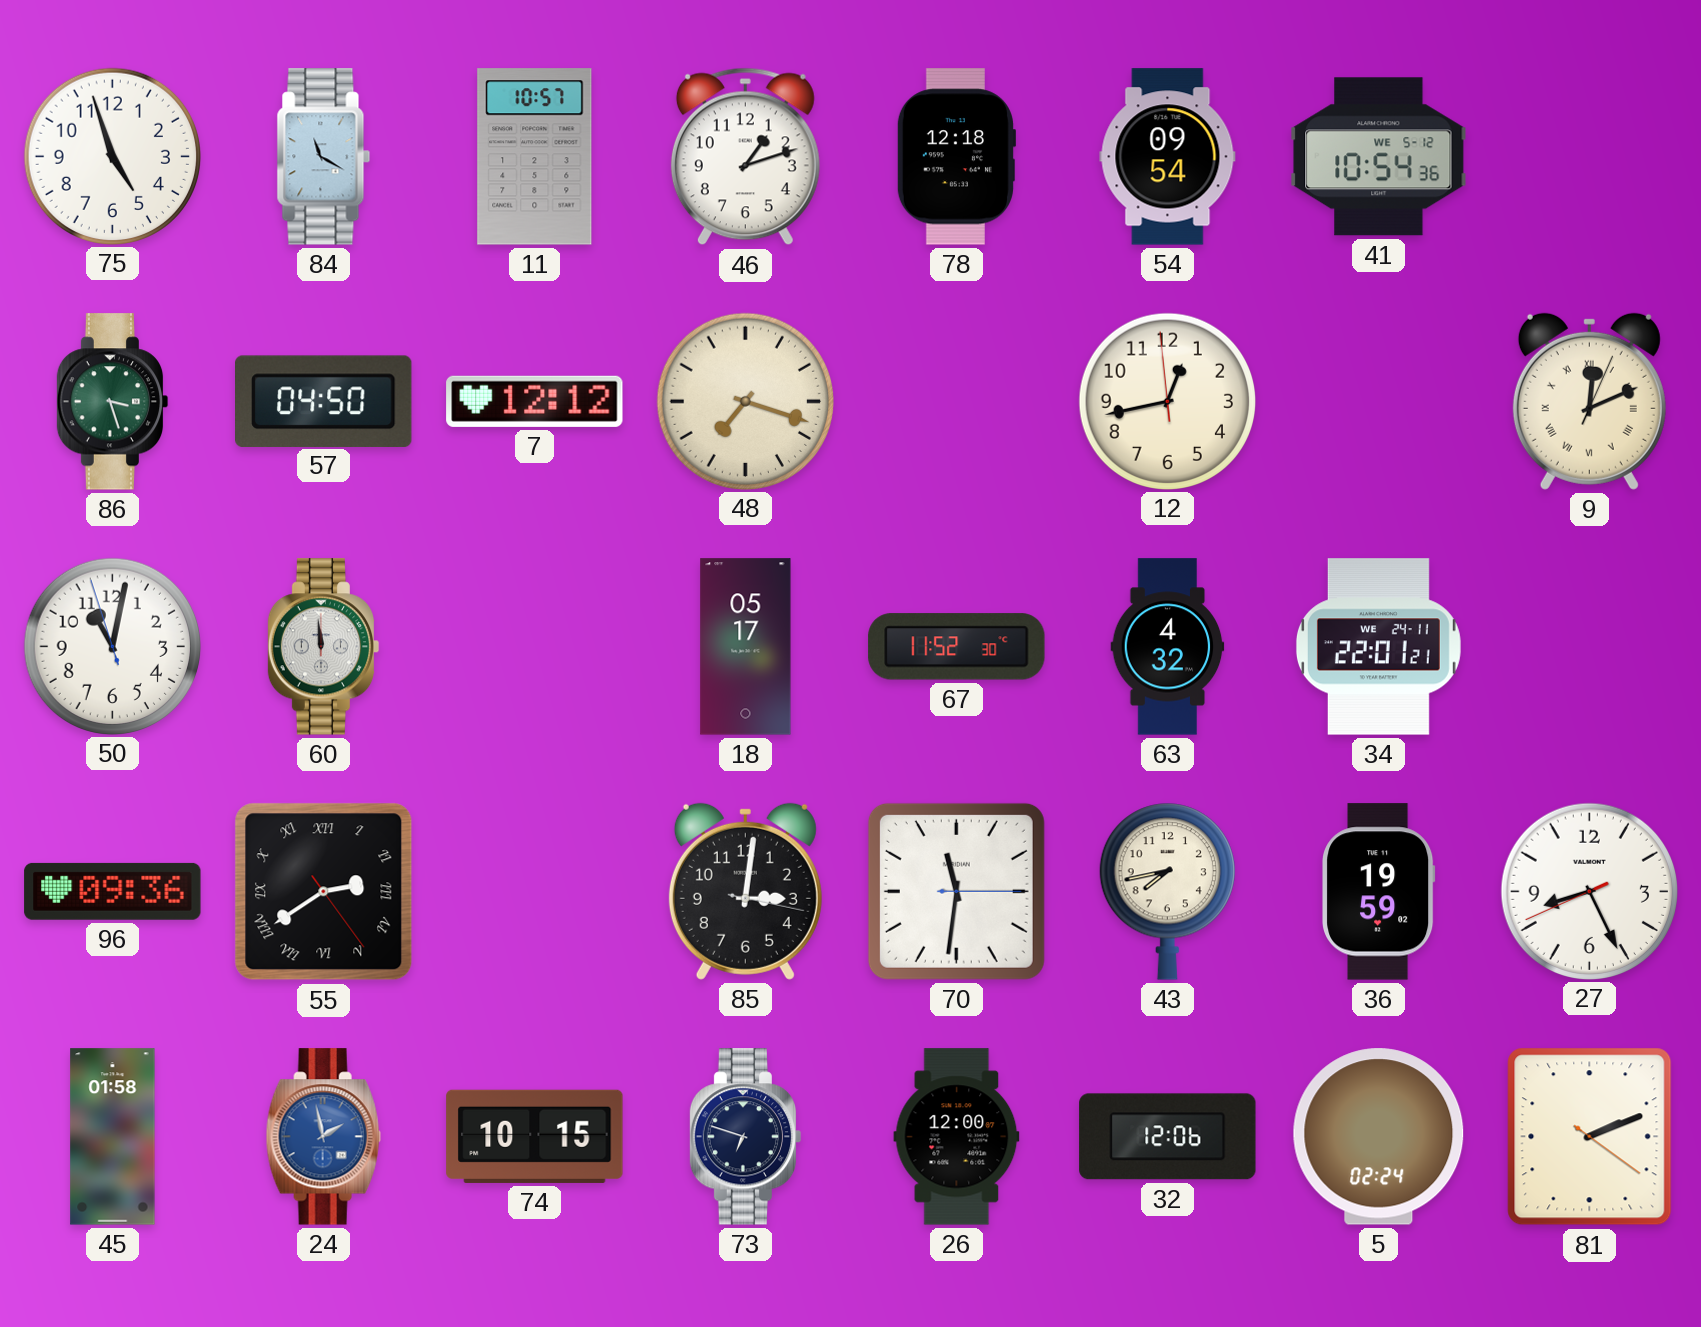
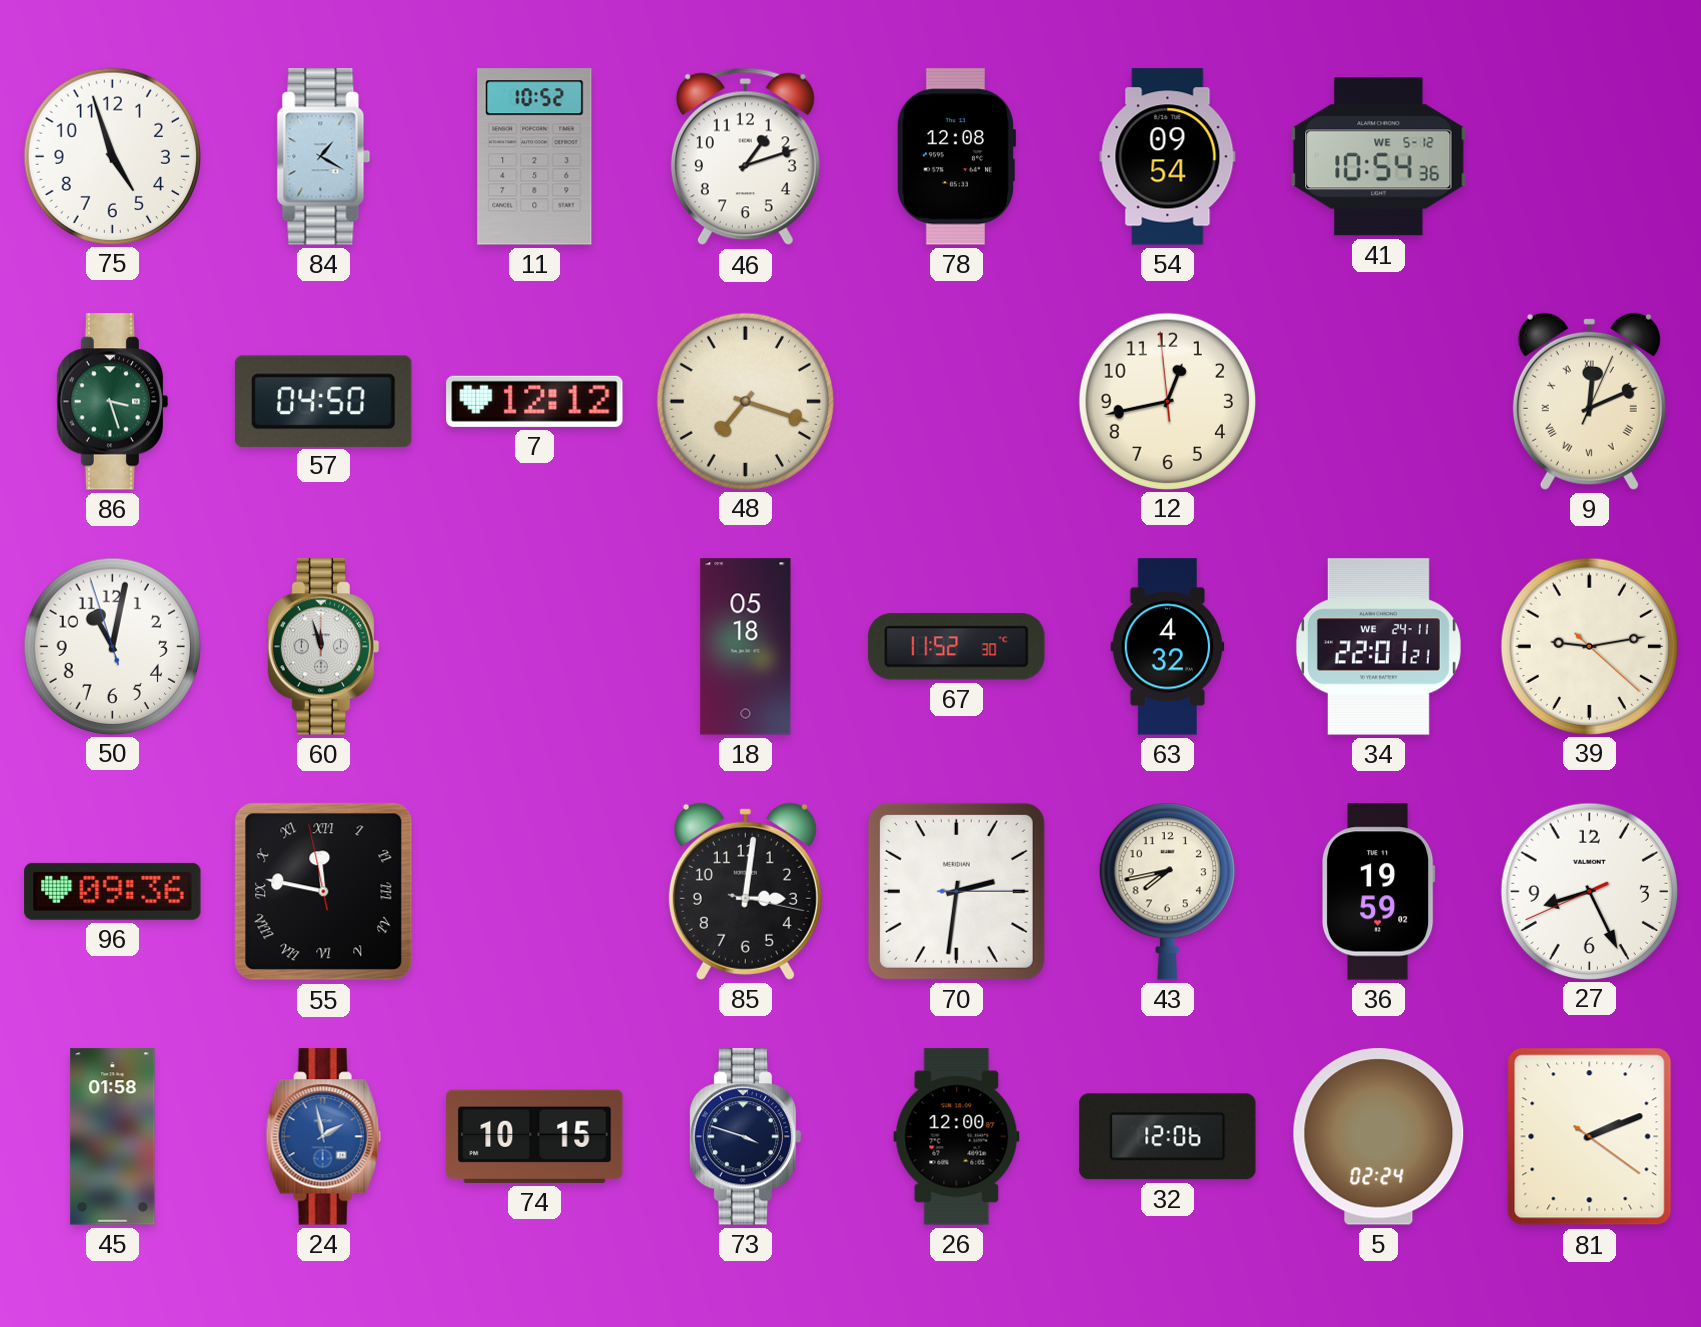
84: 11:20 -> 1:20 (324, 157)
11: 10:57 -> 10:52 (535, 157)
78: 12:18 -> 12:08 (955, 157)
60: 11:59 -> 11:57 (324, 647)
18: 05:17 -> 05:18 (746, 647)
39: none -> 9:13 (1589, 646)
55: 2:39 -> 11:46 (324, 892)
70: 11:31 -> 2:31 (956, 891)
73: 6:48 -> 3:48 (746, 1137)
